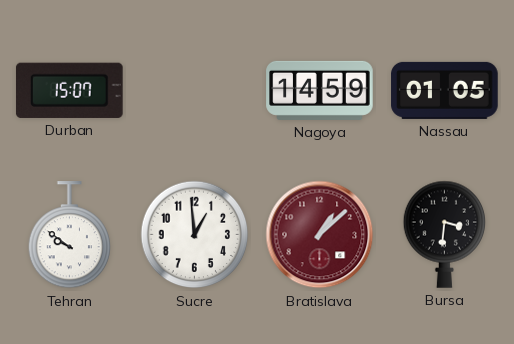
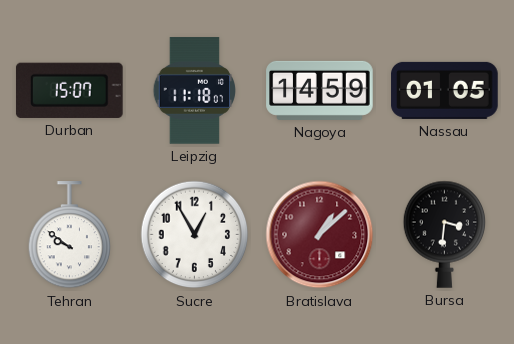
Leipzig: none -> 11:18 (195, 91)
Sucre: 12:59 -> 12:55 (195, 235)
